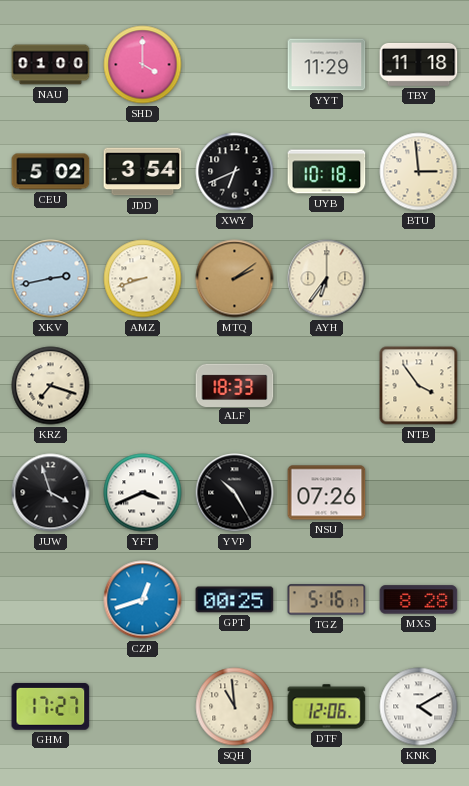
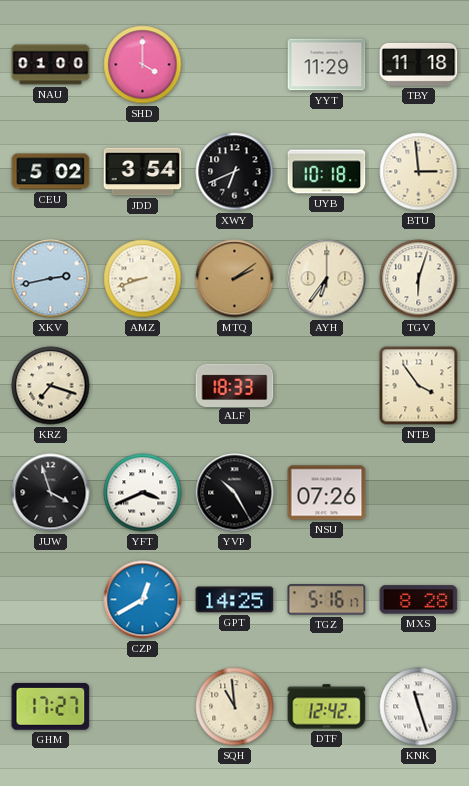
TGV: none -> 6:03 (419, 279)
CZP: 12:42 -> 12:40 (143, 600)
GPT: 00:25 -> 14:25 (235, 600)
DTF: 12:06 -> 12:42 (327, 707)
KNK: 4:10 -> 11:27 (419, 707)
